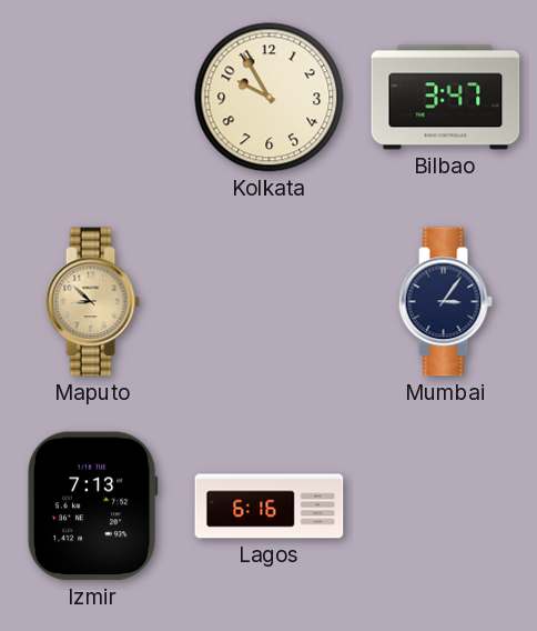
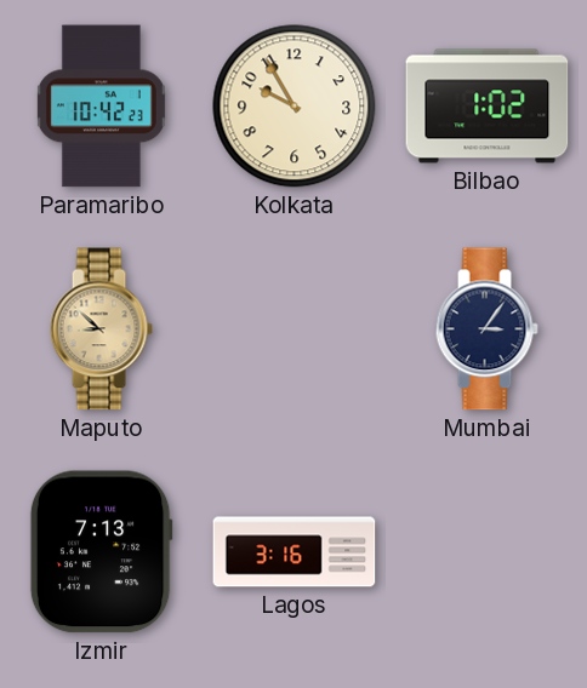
Paramaribo: none -> 10:42 (101, 107)
Bilbao: 3:47 -> 1:02 (488, 107)
Lagos: 6:16 -> 3:16 (295, 552)
